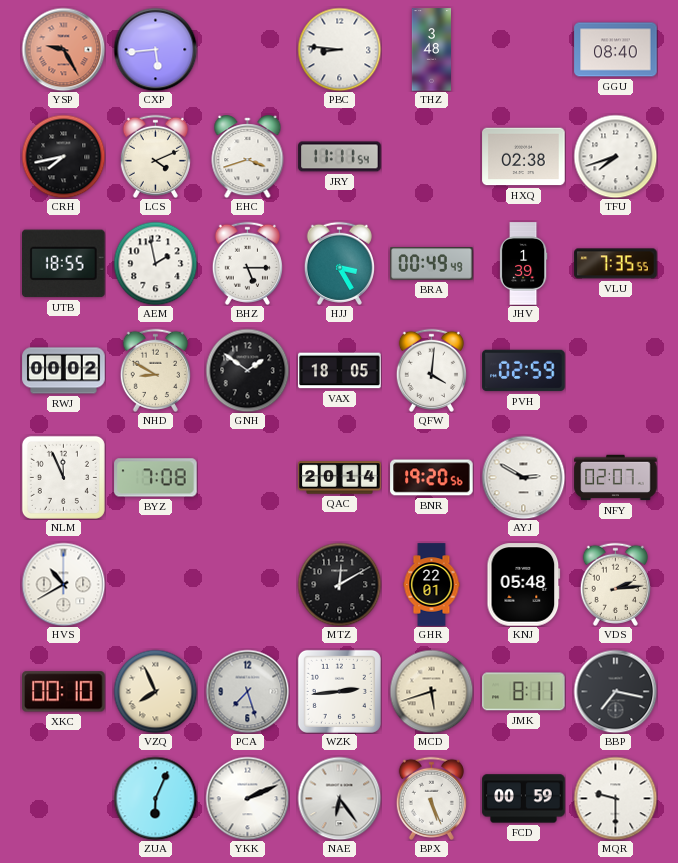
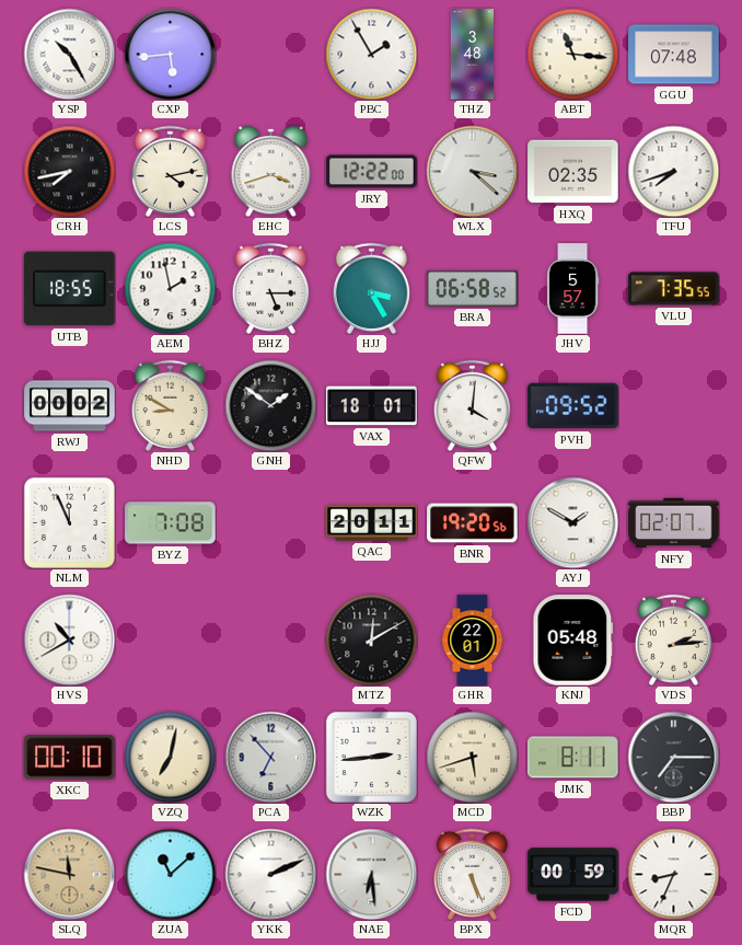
YSP: 9:25 -> 10:25 (69, 54)
YSP dial: salmon -> white (69, 54)
PBC: 8:46 -> 1:55 (371, 54)
ABT: none -> 11:16 (572, 54)
GGU: 08:40 -> 07:48 (674, 55)
LCS: 4:11 -> 4:13 (170, 171)
JRY: 11:11 -> 12:22 (372, 172)
WLX: none -> 3:22 (472, 171)
HXQ: 02:38 -> 02:35 (573, 172)
BRA: 00:49 -> 06:58 (473, 289)
JHV: 1:39 -> 5:57 (572, 289)
VAX: 18:05 -> 18:01 (372, 406)
PVH: 02:59 -> 09:52 (573, 406)
QAC: 20:14 -> 20:11 (372, 523)
AYJ: 2:50 -> 1:50 (572, 522)
VZQ: 7:56 -> 7:02 (170, 757)
PCA: 7:27 -> 6:53 (270, 757)
BBP: 7:17 -> 7:15 (673, 757)
SLQ: none -> 11:47 (69, 874)
ZUA: 6:04 -> 11:08 (170, 874)
NAE: 6:24 -> 6:29 (371, 874)
MQR: 9:30 -> 8:34 (673, 874)
